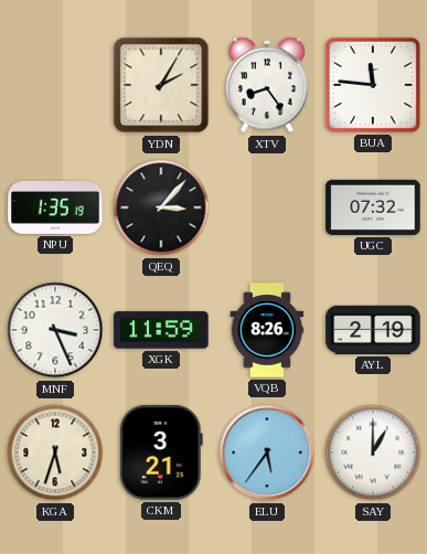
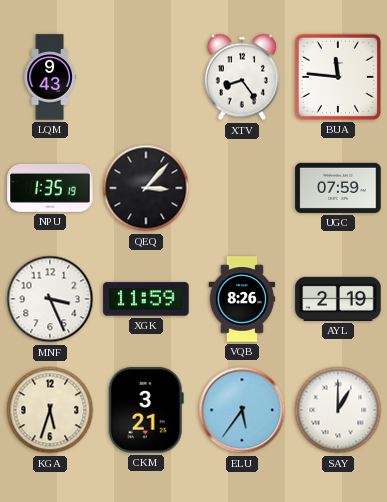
LQM: none -> 9:43 (50, 77)
YDN: 2:05 -> none (161, 85)
UGC: 07:32 -> 07:59 (338, 188)
